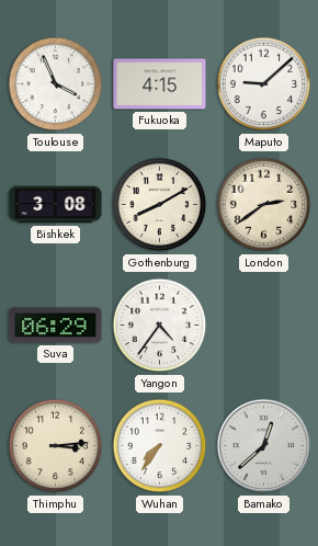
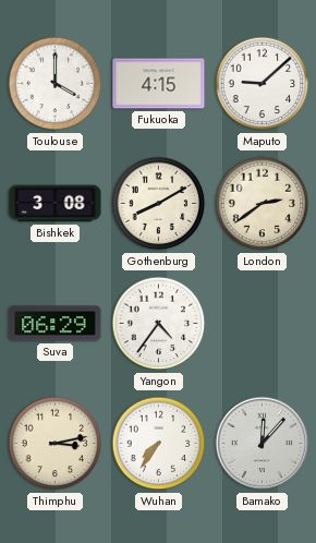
Toulouse: 3:56 -> 4:00 (56, 84)
Thimphu: 3:14 -> 3:13 (56, 444)
Bamako: 12:38 -> 12:07 (263, 444)
